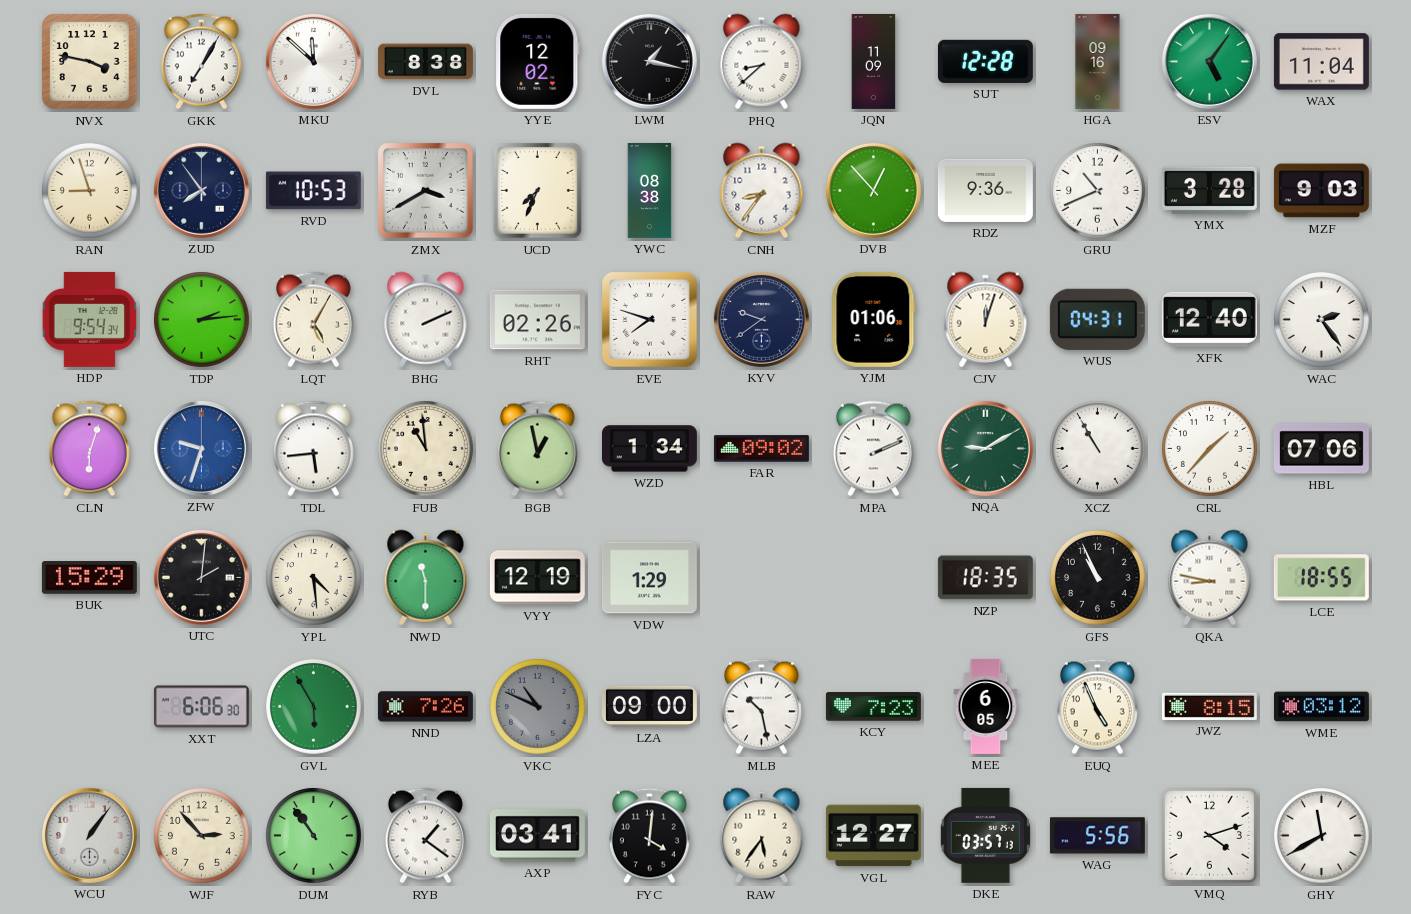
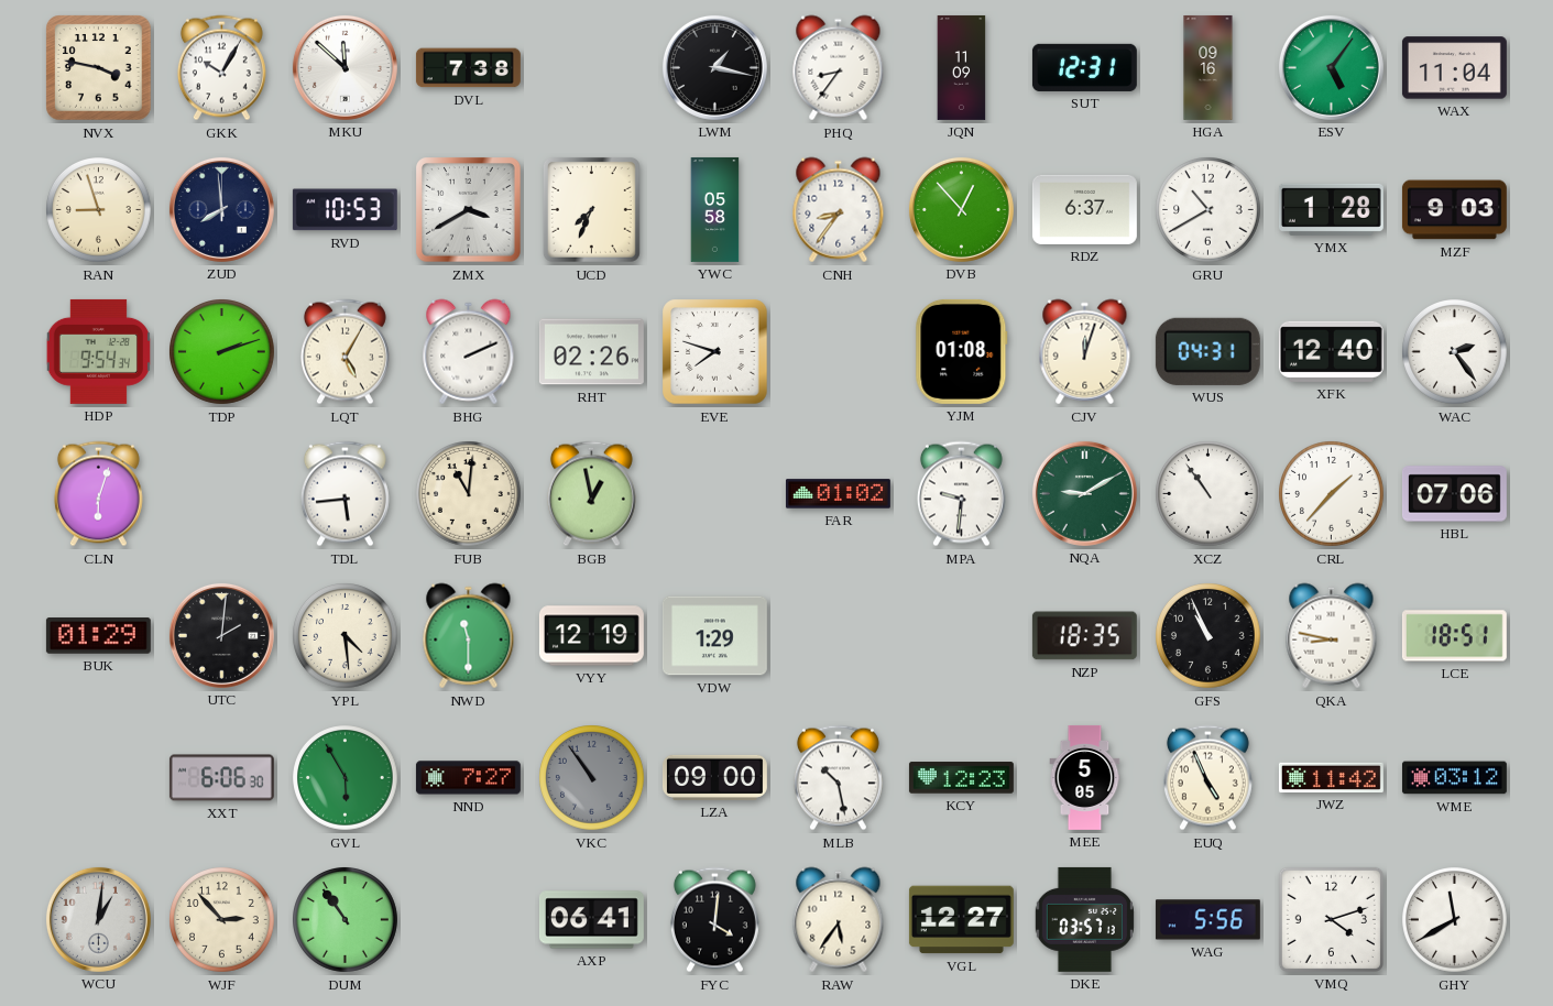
GKK: 7:05 -> 10:05 (221, 68)
DVL: 8:38 -> 7:38 (468, 68)
YYE: 12:02 -> none (538, 61)
PHQ: 8:38 -> 8:36 (839, 68)
SUT: 12:28 -> 12:31 (1084, 67)
ZUD: 7:54 -> 7:59 (221, 209)
YWC: 08:38 -> 05:58 (715, 209)
RDZ: 9:36 -> 6:37 (1084, 209)
GRU: 10:41 -> 10:40 (1209, 210)
YMX: 3:28 -> 1:28 (1331, 209)
TDP: 2:14 -> 2:12 (222, 352)
KYV: 9:39 -> none (761, 319)
YJM: 01:06 -> 01:08 (962, 351)
ZFW: 9:33 -> none (201, 448)
FUB: 10:59 -> 11:01 (469, 494)
WZD: 1:34 -> none (649, 449)
FAR: 09:02 -> 01:02 (838, 494)
MPA: 2:11 -> 9:31 (961, 494)
XCZ: 10:55 -> 10:54 (1209, 494)
BUK: 15:29 -> 01:29 (98, 636)
LCE: 18:55 -> 18:51 (1454, 636)
NND: 7:26 -> 7:27 (468, 778)
VKC: 10:49 -> 10:54 (592, 778)
KCY: 7:23 -> 12:23 (961, 778)
MEE: 6:05 -> 5:05 (1085, 778)
JWZ: 8:15 -> 11:42 (1331, 777)
WCU: 1:06 -> 1:01 (98, 919)
RYB: 1:21 -> none (425, 836)
AXP: 03:41 -> 06:41 (591, 920)
